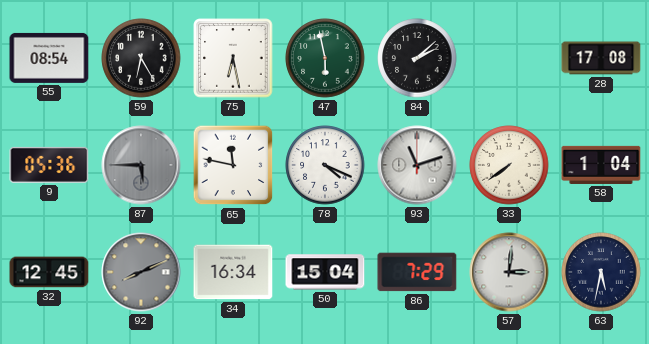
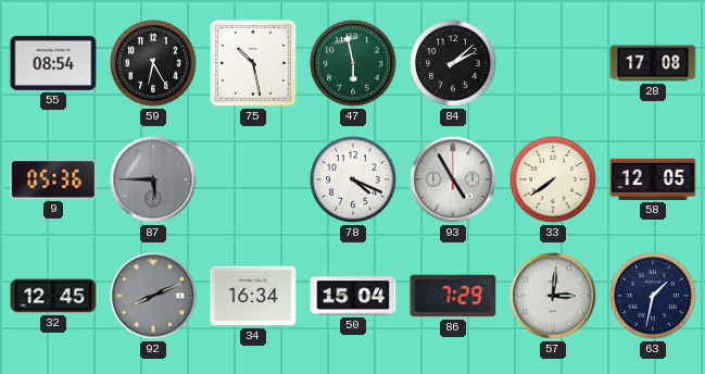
75: 6:28 -> 10:28 (253, 63)
65: 11:47 -> none (233, 165)
93: 11:12 -> 4:55 (453, 179)
58: 1:04 -> 12:05 (653, 179)
63: 5:32 -> 1:32 (653, 296)
